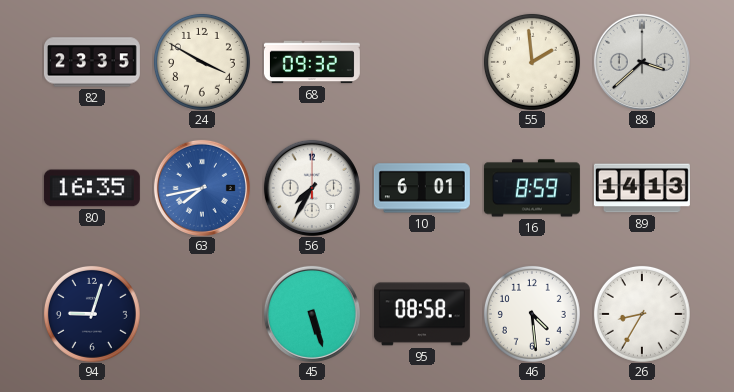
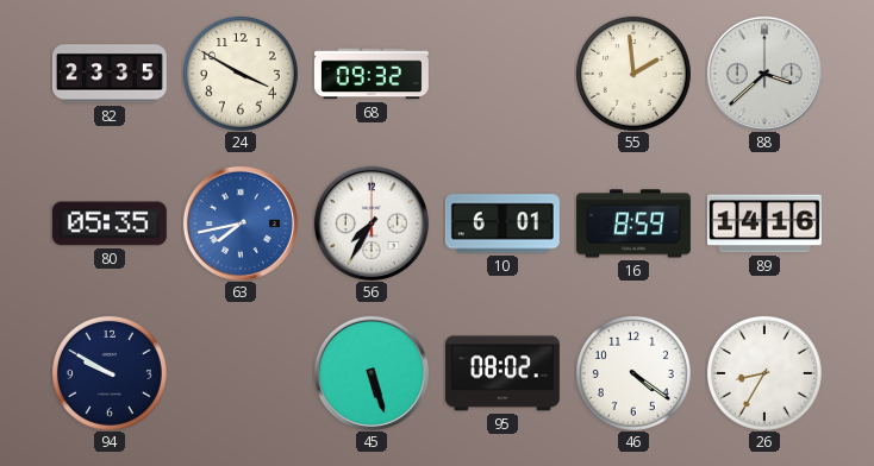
80: 16:35 -> 05:35 (110, 223)
89: 14:13 -> 14:16 (764, 223)
94: 9:03 -> 9:50 (110, 373)
95: 08:58 -> 08:02 (502, 373)
46: 4:29 -> 4:21 (633, 373)
